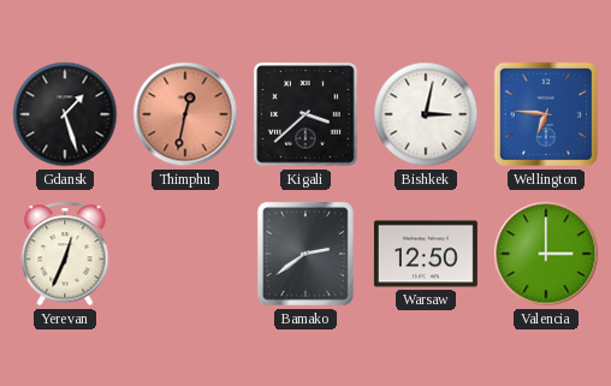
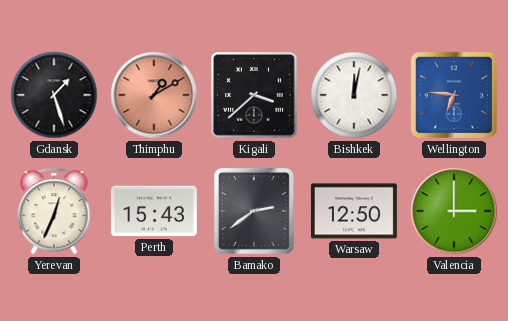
Thimphu: 12:32 -> 1:10 (154, 95)
Bishkek: 3:02 -> 12:02 (354, 95)
Perth: none -> 15:43 (154, 211)
